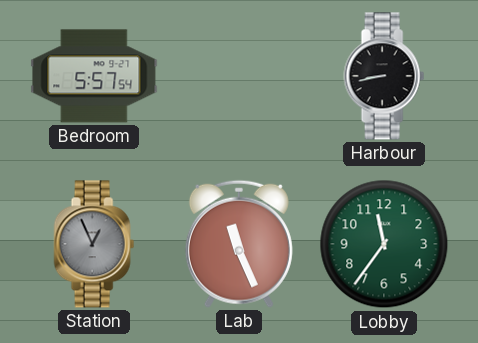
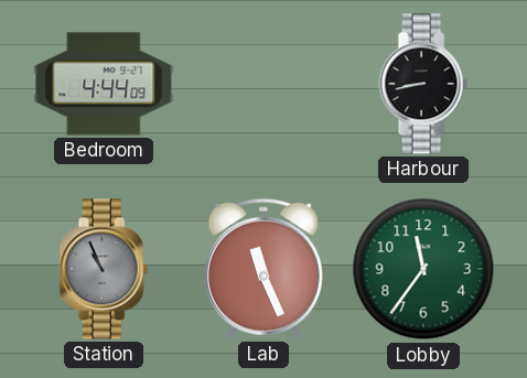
Bedroom: 5:57 -> 4:44 (104, 84)
Station: 12:56 -> 10:56 (104, 269)
